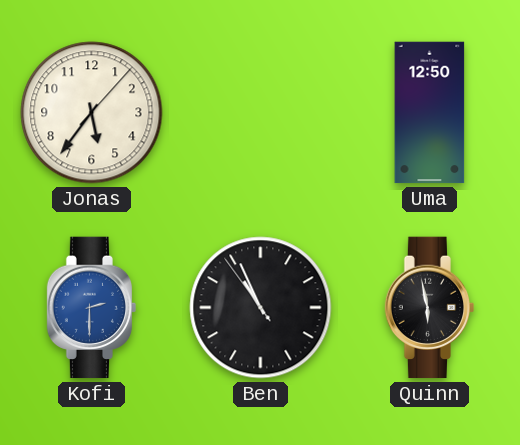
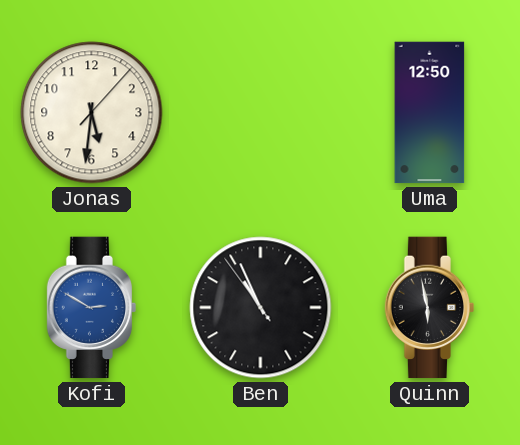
Jonas: 5:36 -> 5:31 (92, 113)
Kofi: 2:30 -> 2:50 (92, 308)
